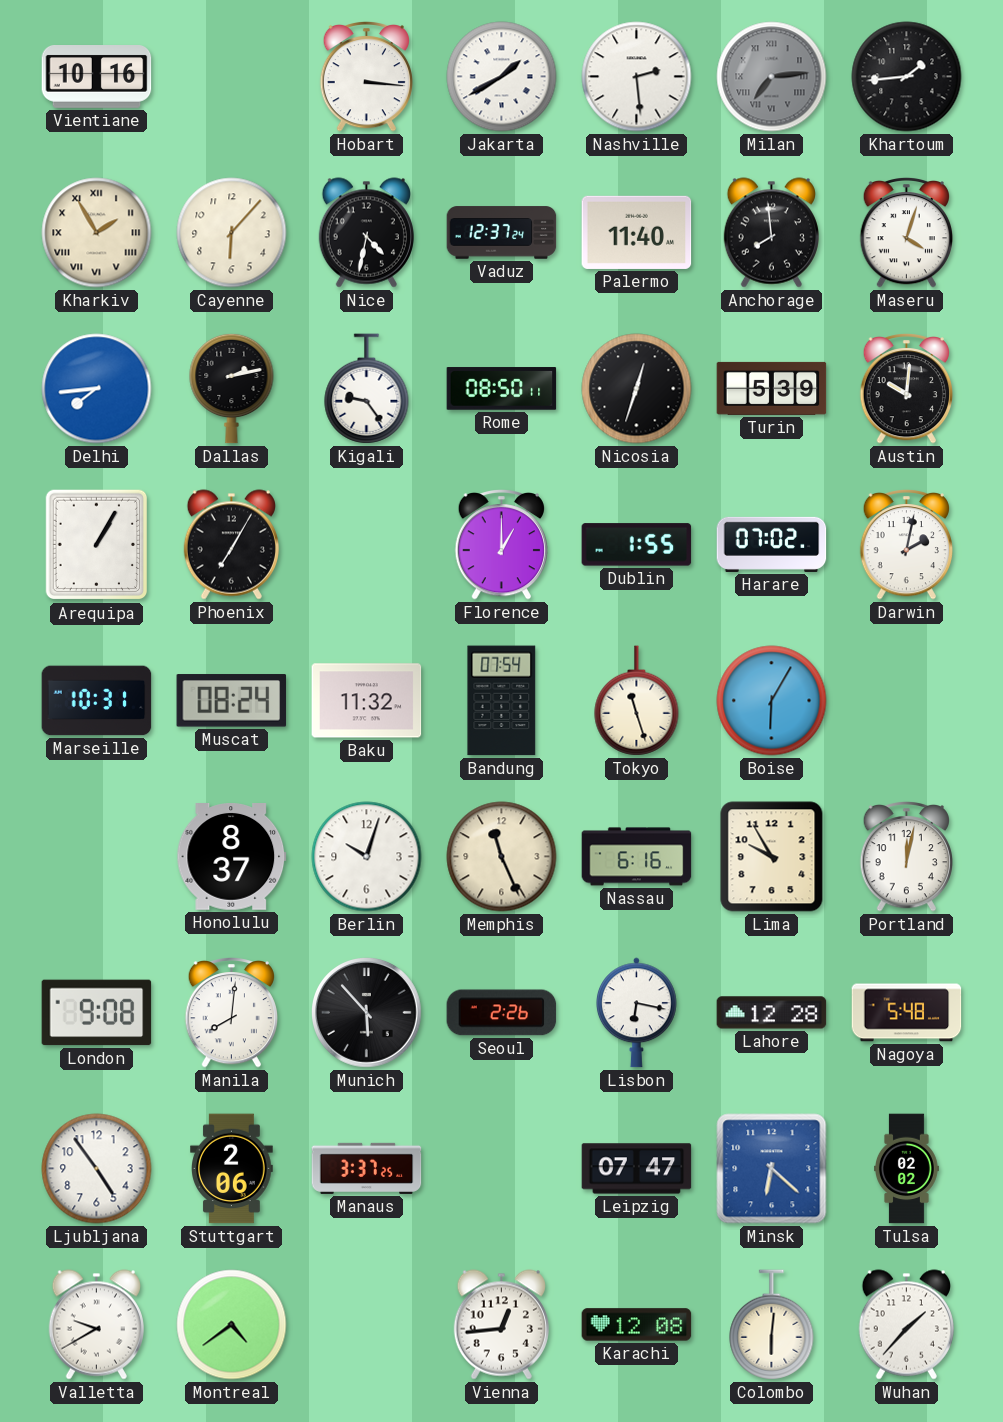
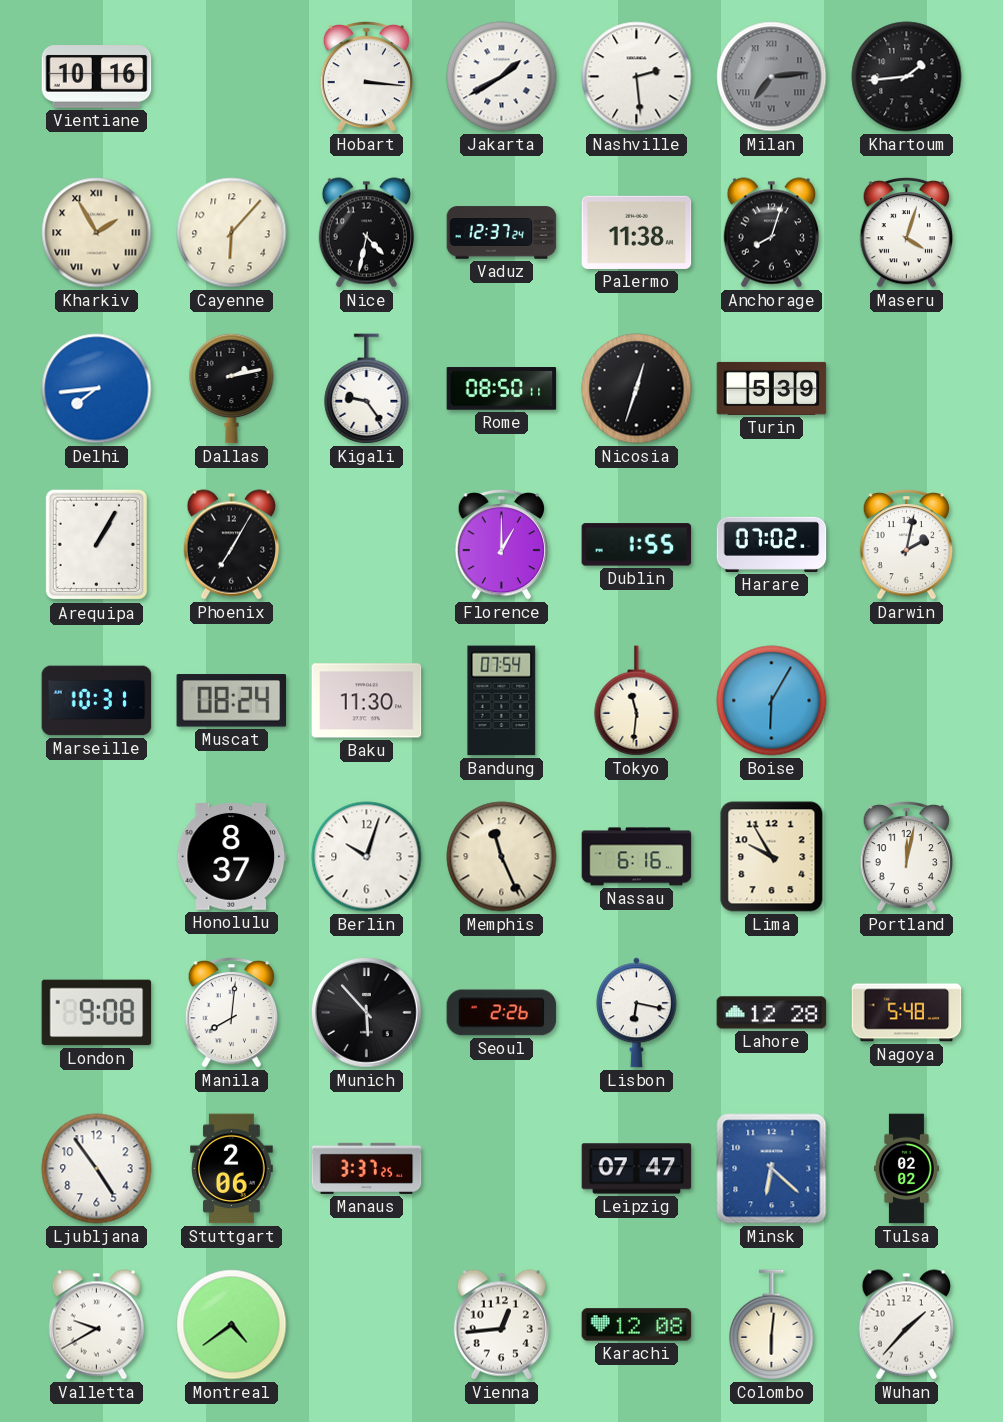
Palermo: 11:40 -> 11:38 (637, 232)
Anchorage: 7:59 -> 8:03 (771, 233)
Austin: 10:01 -> none (906, 389)
Baku: 11:32 -> 11:30 (367, 701)
Tokyo: 11:27 -> 11:31 (637, 701)
